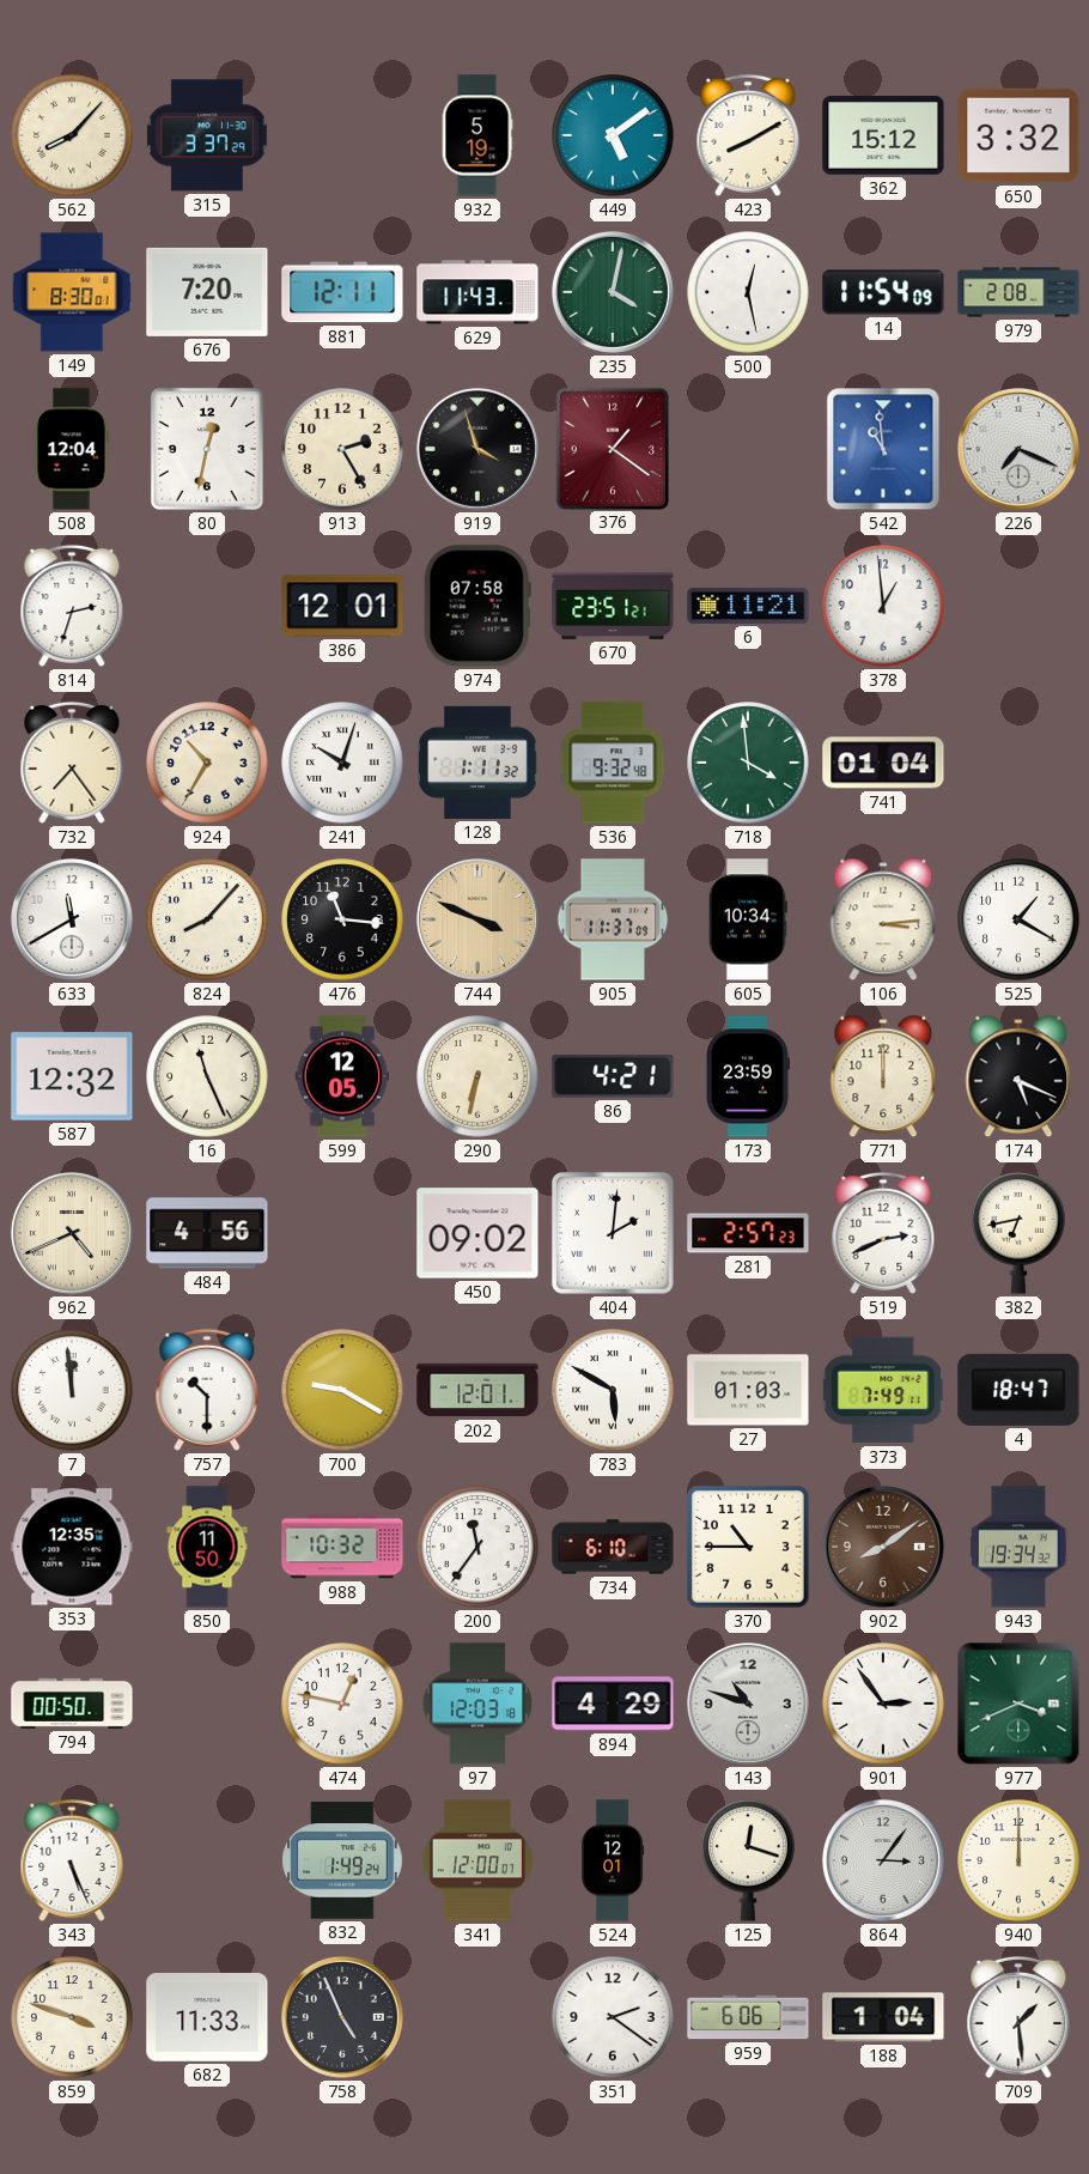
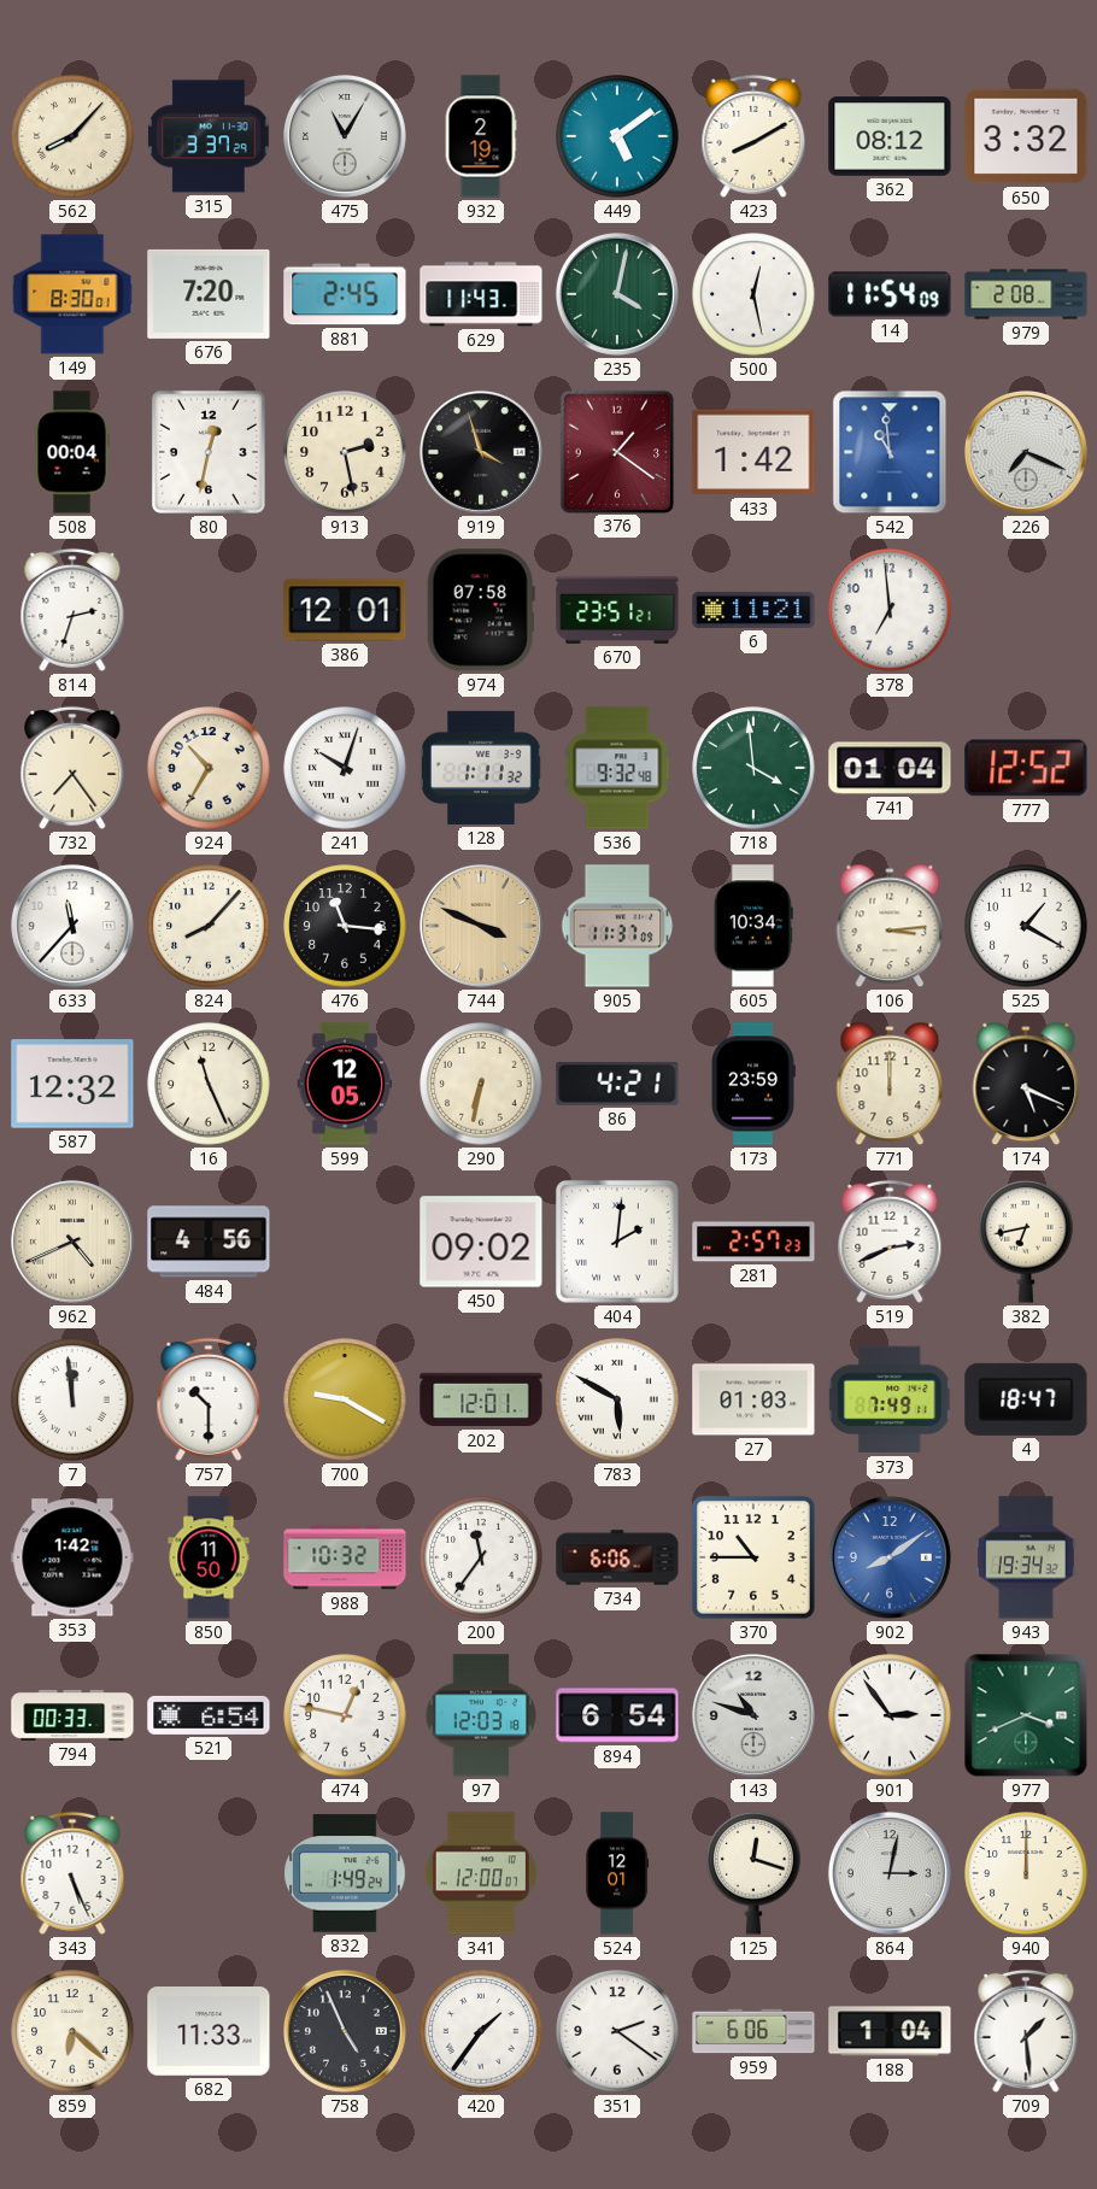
475: none -> 11:05 (345, 136)
932: 5:19 -> 2:19 (481, 136)
362: 15:12 -> 08:12 (890, 136)
881: 12:11 -> 2:45 (345, 294)
508: 12:04 -> 00:04 (72, 452)
913: 2:25 -> 2:28 (345, 452)
433: none -> 1:42 (753, 452)
378: 12:59 -> 6:59 (890, 610)
777: none -> 12:52 (1026, 768)
633: 11:40 -> 11:37 (72, 926)
353: 12:35 -> 1:42 (72, 1557)
734: 6:10 -> 6:06 (617, 1557)
902 dial: brown -> blue (890, 1557)
794: 00:50 -> 00:33 (72, 1715)
521: none -> 6:54 (209, 1715)
894: 4:29 -> 6:54 (617, 1715)
864: 3:06 -> 3:02 (890, 1873)
859: 3:48 -> 6:22 (72, 2031)
420: none -> 1:36 (481, 2031)
